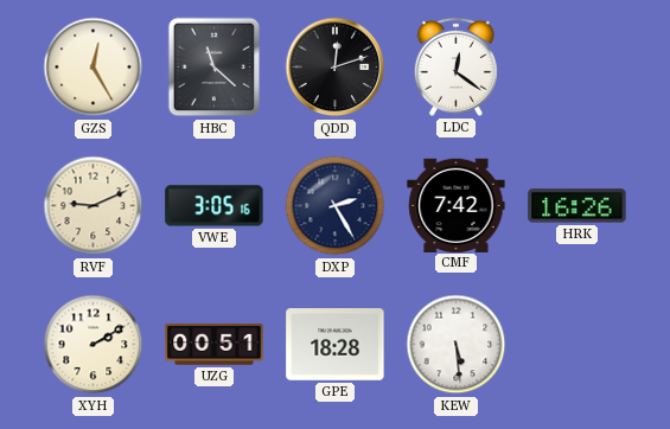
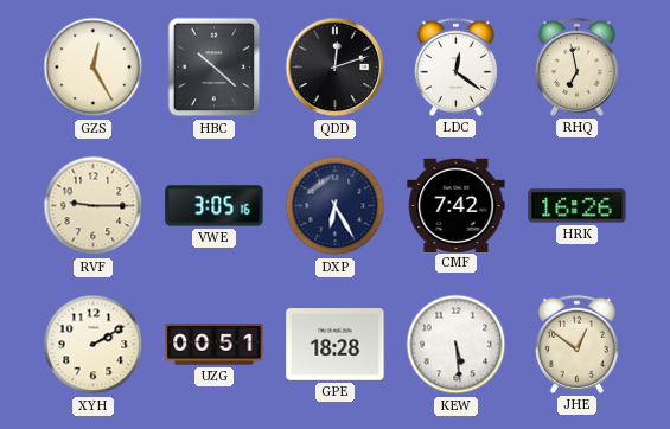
HBC: 11:22 -> 10:22 (215, 68)
RHQ: none -> 6:58 (576, 66)
RVF: 9:11 -> 9:15 (94, 206)
DXP: 2:25 -> 6:25 (336, 206)
JHE: none -> 12:51 (576, 344)
